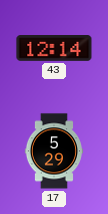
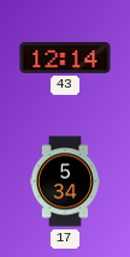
17: 5:29 -> 5:34 (65, 181)
